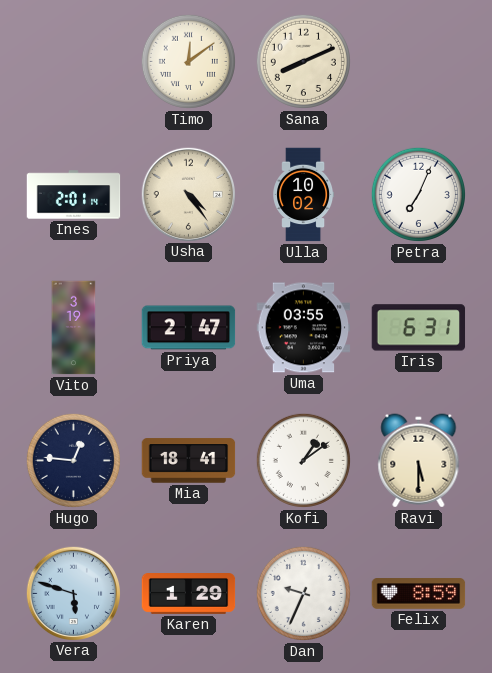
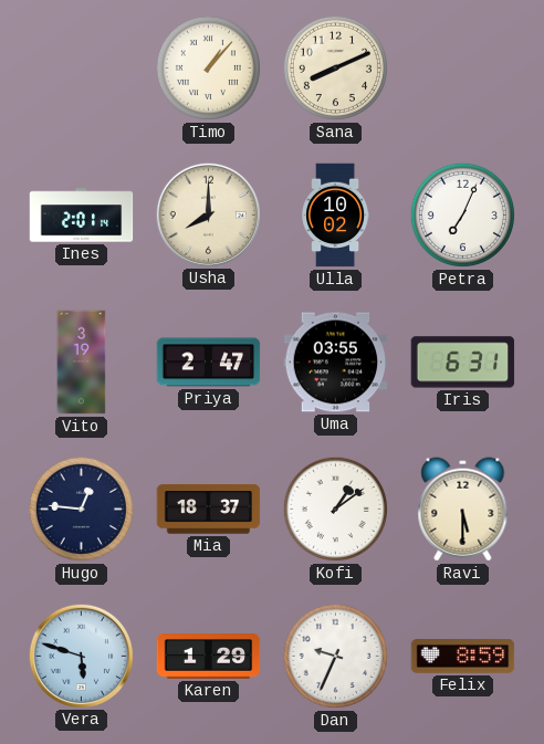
Timo: 12:09 -> 1:07 (208, 67)
Usha: 4:24 -> 8:00 (208, 214)
Mia: 18:41 -> 18:37 (209, 510)
